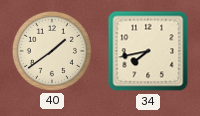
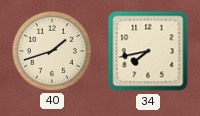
40: 1:39 -> 1:42 (52, 51)
